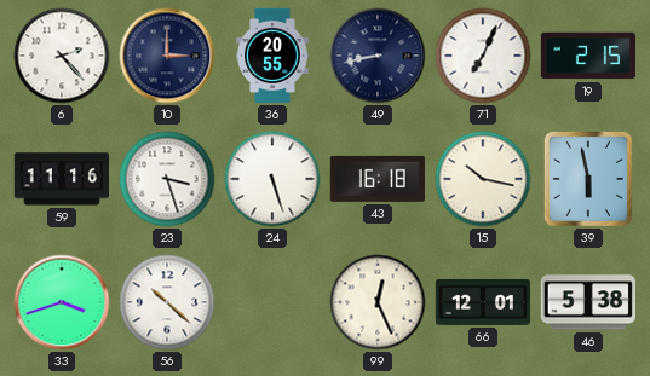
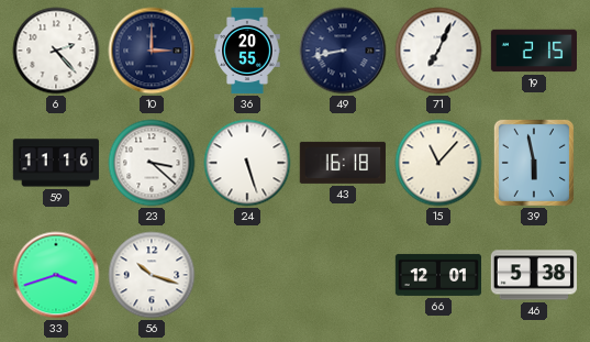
23: 3:27 -> 3:22 (152, 163)
15: 10:17 -> 11:07 (438, 163)
56: 10:22 -> 10:18 (152, 275)
99: 12:26 -> none (378, 302)
